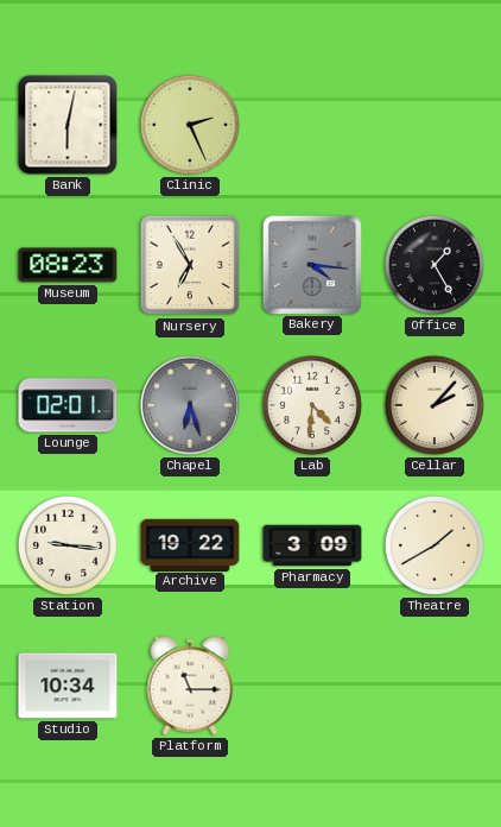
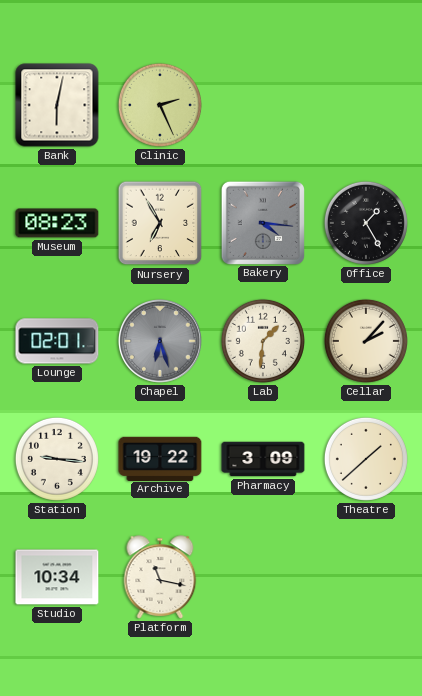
Lab: 4:31 -> 1:31 (263, 341)
Theatre: 1:40 -> 1:38 (366, 459)
Platform: 11:15 -> 11:17 (160, 577)
